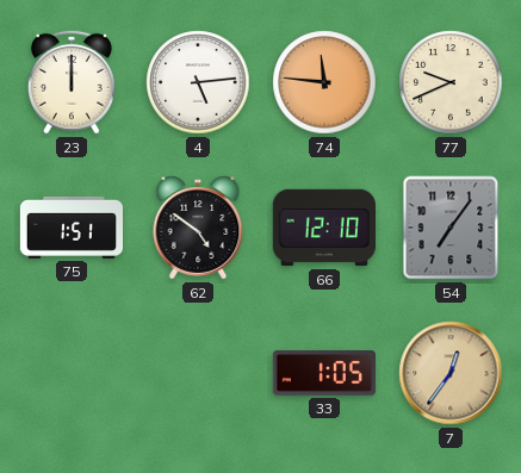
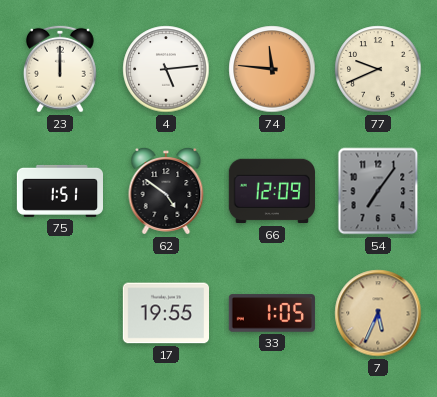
66: 12:10 -> 12:09 (271, 191)
17: none -> 19:55 (165, 313)
7: 12:36 -> 5:34 (378, 313)
